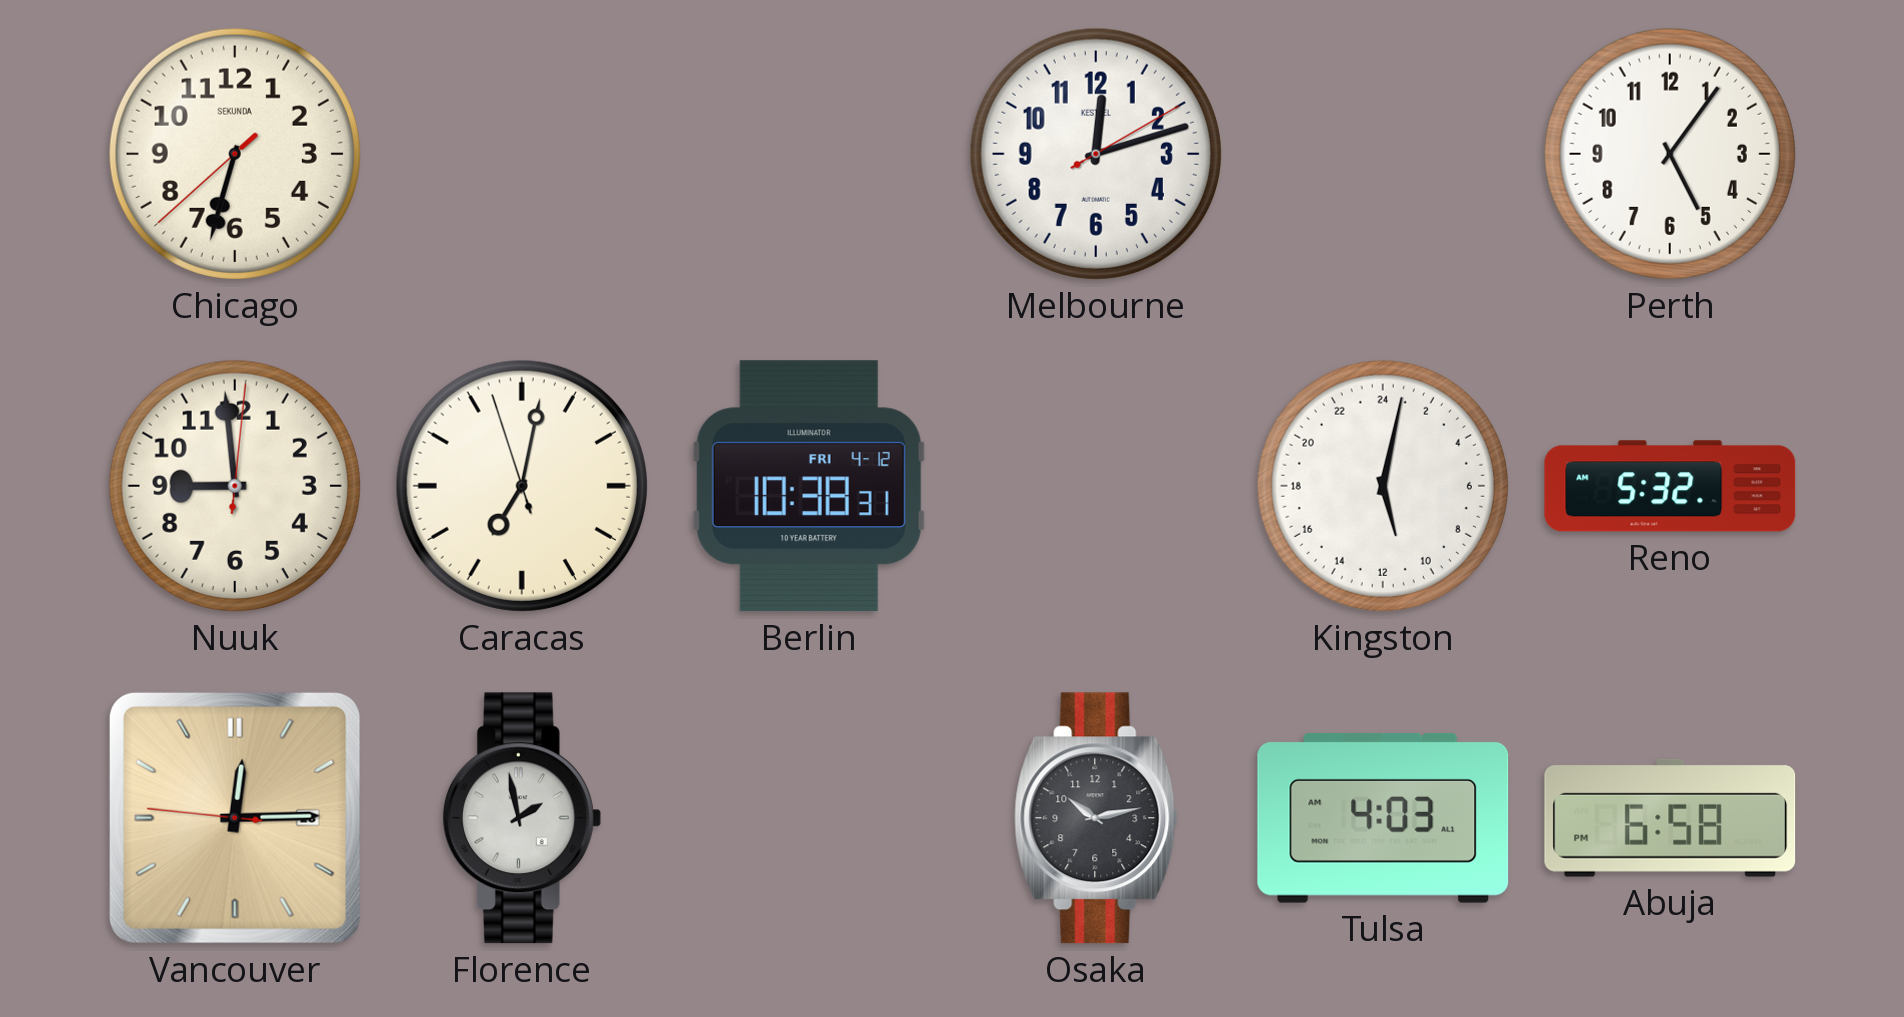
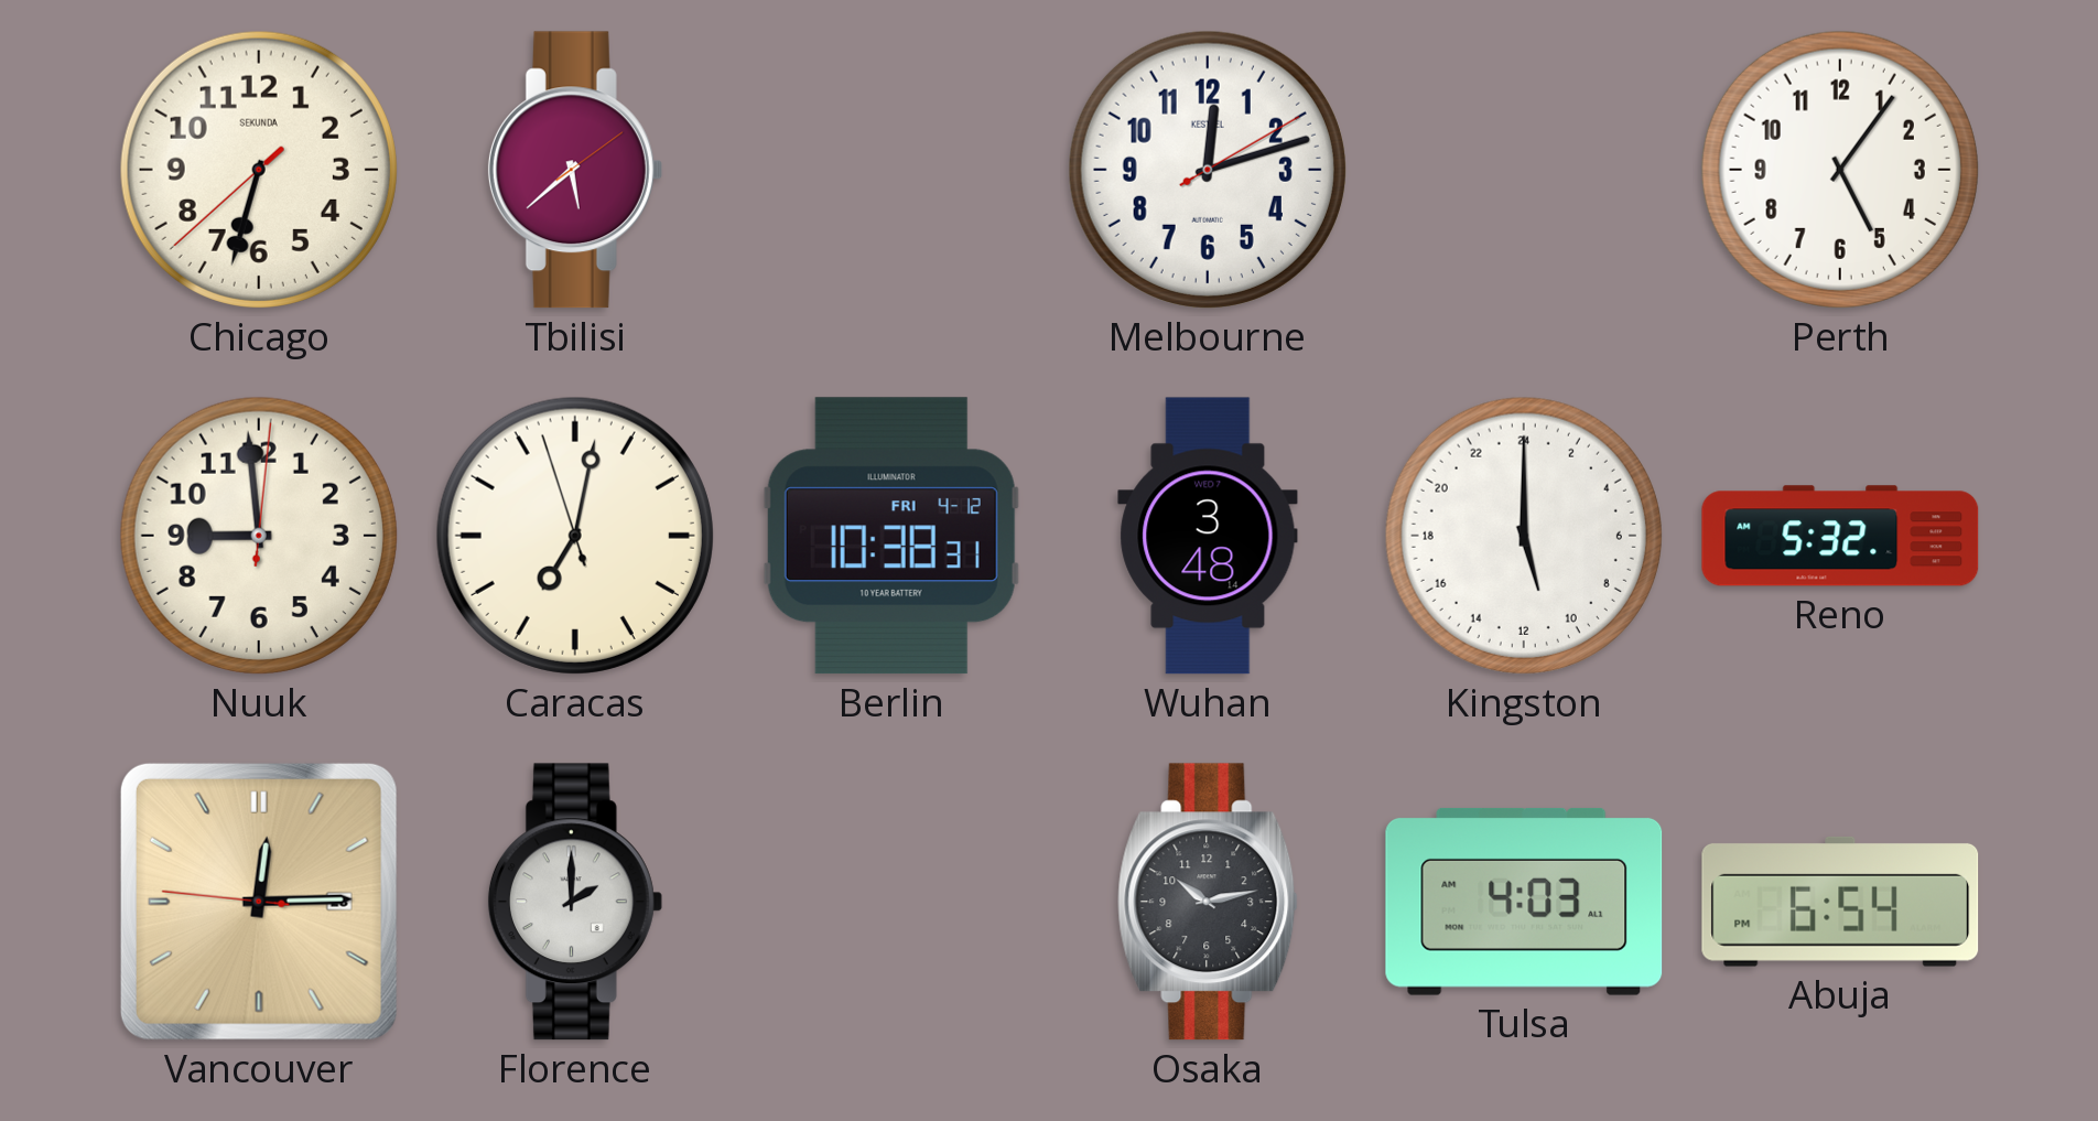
Tbilisi: none -> 5:38 (575, 170)
Wuhan: none -> 3:48 (1208, 536)
Kingston: 11:02 -> 11:00 (1524, 536)
Florence: 1:58 -> 2:00 (575, 902)
Abuja: 6:58 -> 6:54 (1840, 902)
